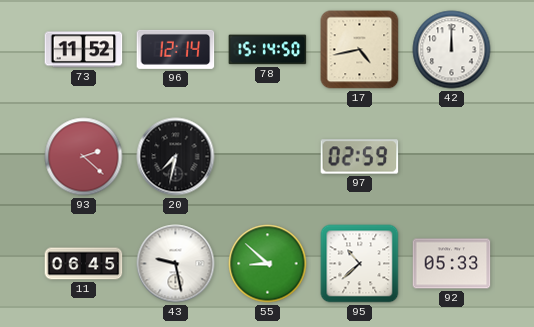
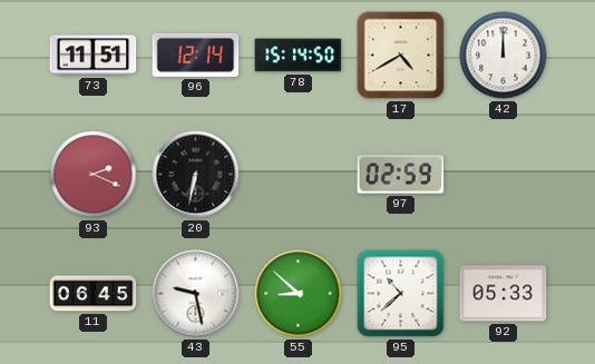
73: 11:52 -> 11:51 (94, 56)
17: 4:43 -> 4:40 (401, 56)
93: 2:22 -> 2:19 (94, 175)
20: 7:32 -> 6:32 (196, 175)
